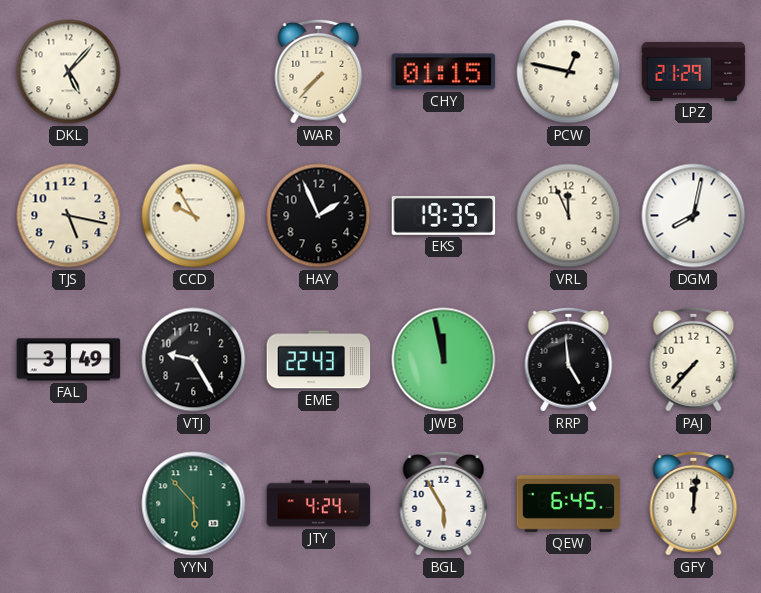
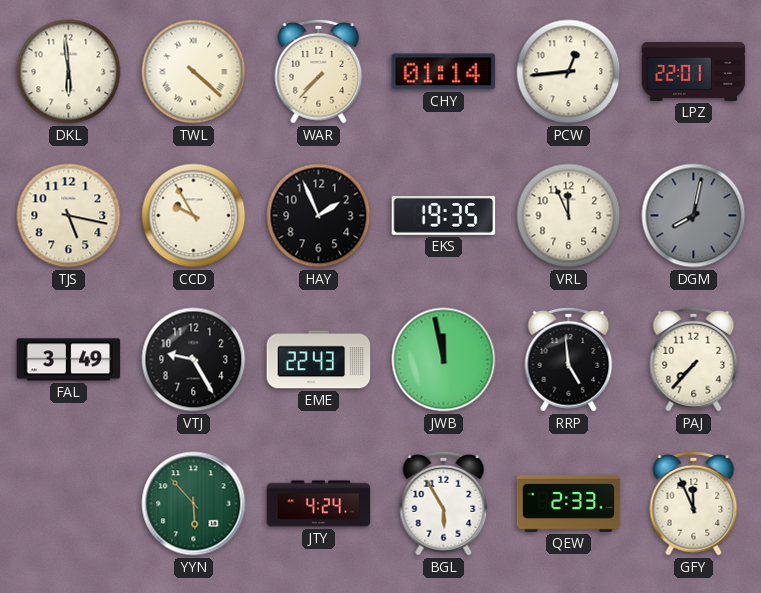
DKL: 5:07 -> 5:59 (69, 72)
TWL: none -> 4:22 (194, 72)
CHY: 01:15 -> 01:14 (444, 72)
PCW: 12:47 -> 12:44 (569, 72)
LPZ: 21:29 -> 22:01 (694, 71)
DGM dial: white -> grey (694, 216)
QEW: 6:45 -> 2:33 (569, 504)
GFY: 12:01 -> 11:56 (694, 503)
